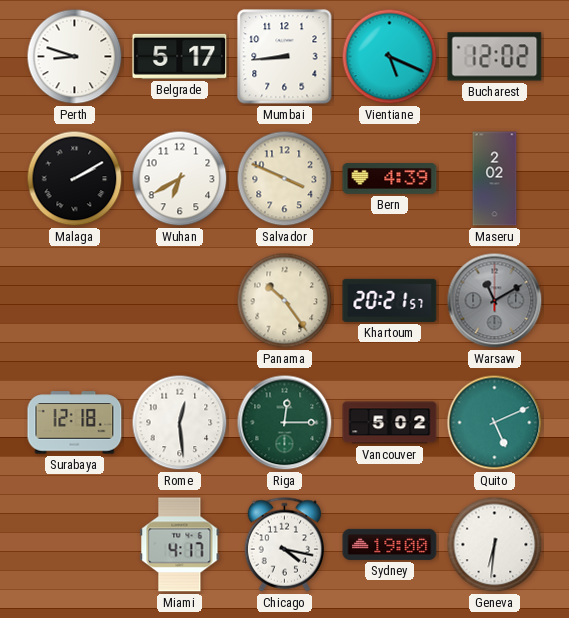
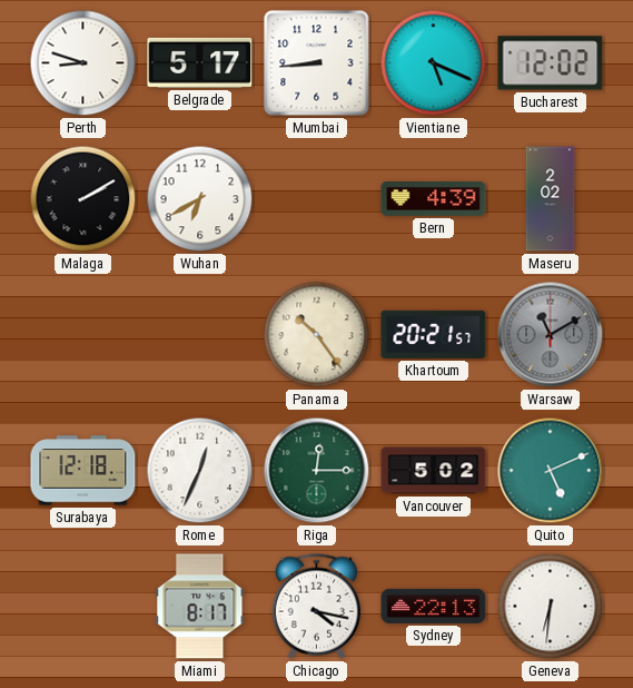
Salvador: 3:49 -> none (285, 179)
Rome: 12:29 -> 12:34 (200, 471)
Miami: 4:17 -> 8:17 (200, 607)
Sydney: 19:00 -> 22:13 (434, 606)
